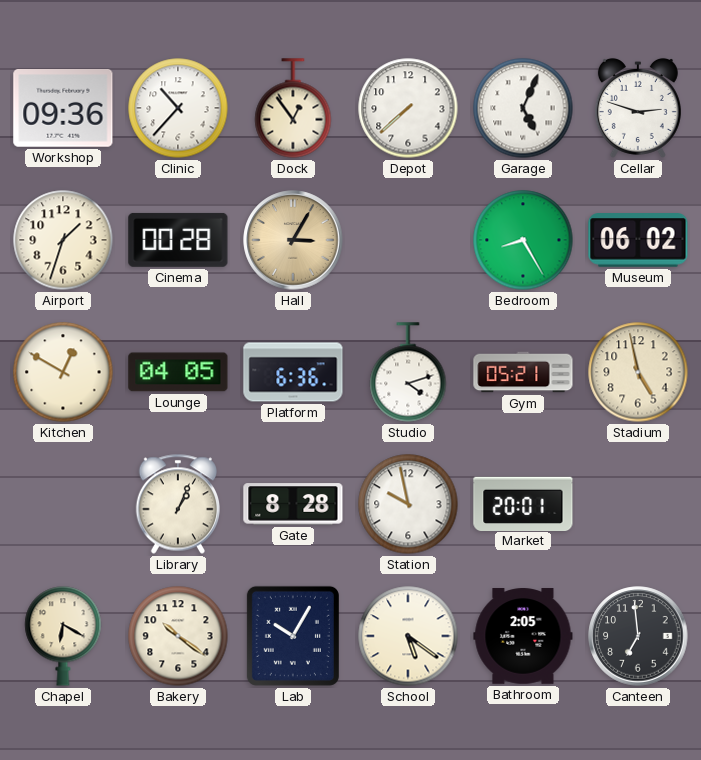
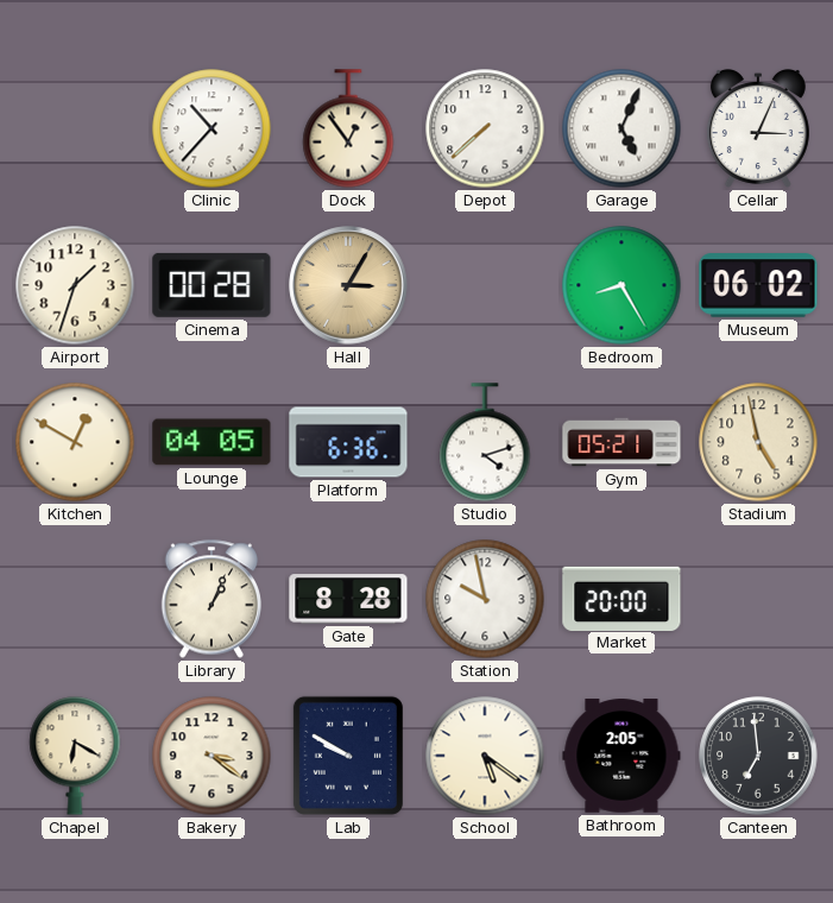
Workshop: 09:36 -> none (63, 109)
Cellar: 2:48 -> 3:04 (758, 128)
Market: 20:01 -> 20:00 (621, 598)
Bakery: 10:21 -> 3:21 (212, 756)
Lab: 10:05 -> 9:50 (348, 756)
